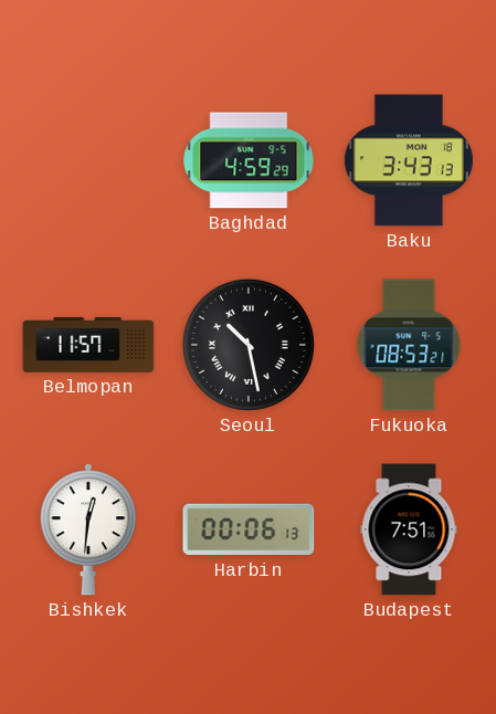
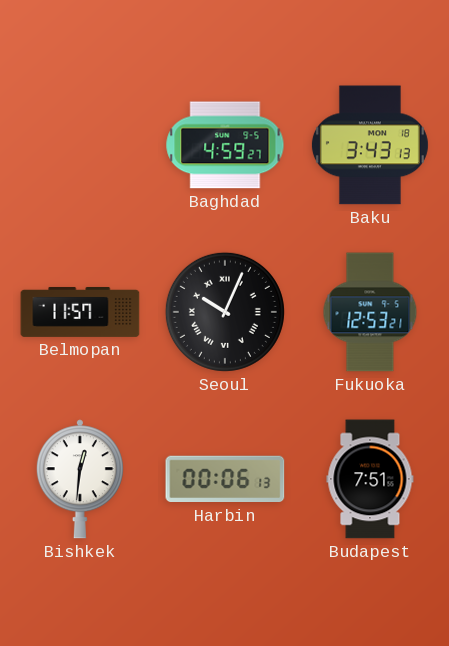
Baghdad: 4:59:29 -> 4:59:27 (225, 145)
Seoul: 10:28 -> 10:04 (225, 312)
Fukuoka: 08:53 -> 12:53 (370, 312)
